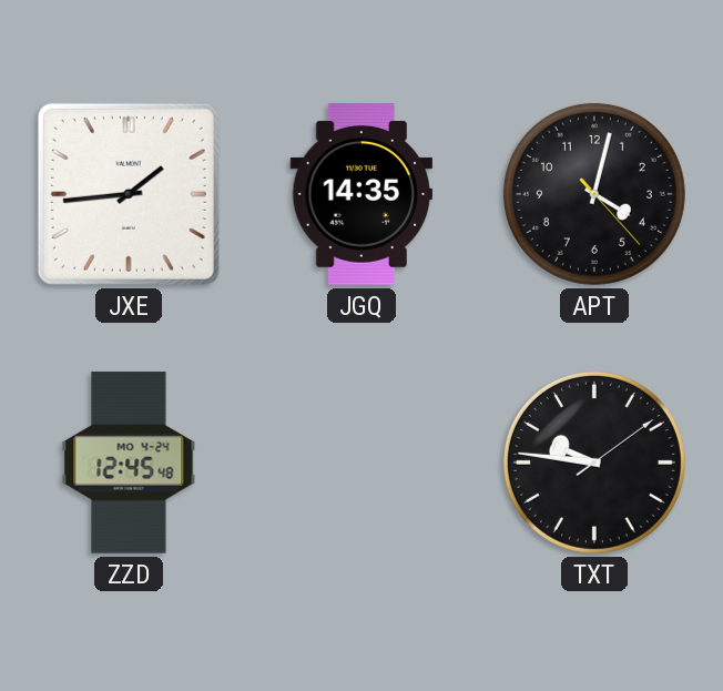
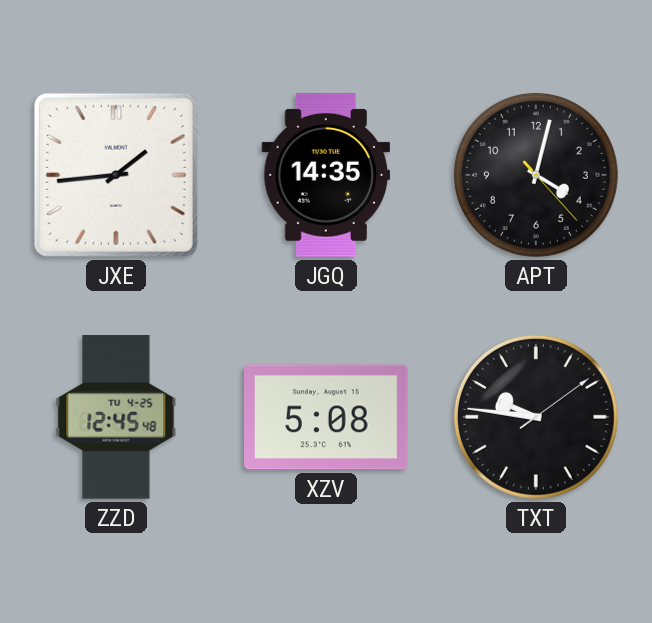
ZZD date: MO 4-24 -> TU 4-25 (116, 417)
XZV: none -> 5:08 (327, 417)
